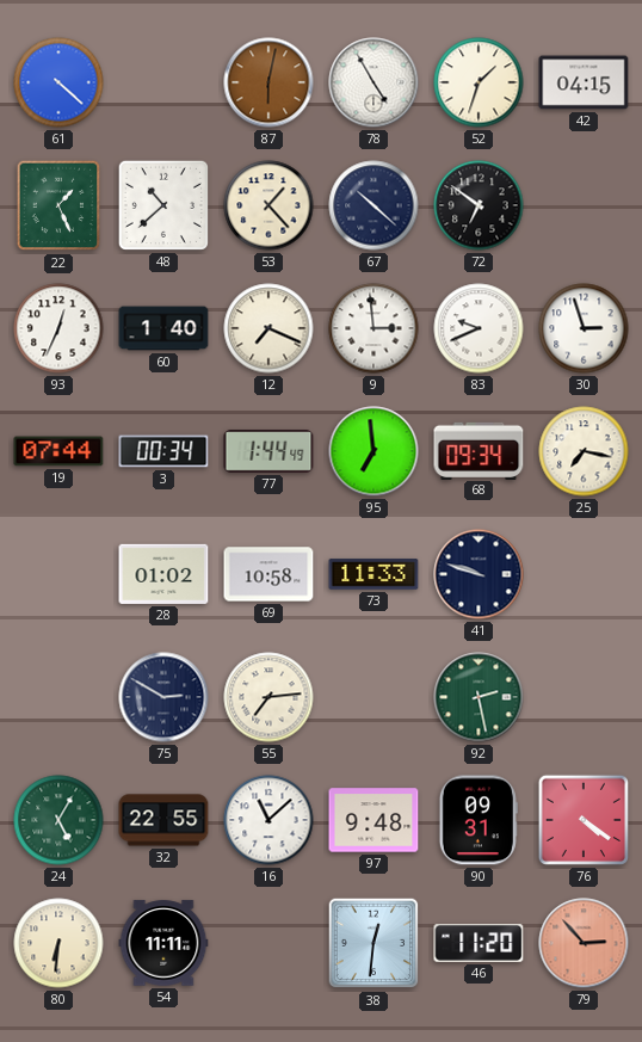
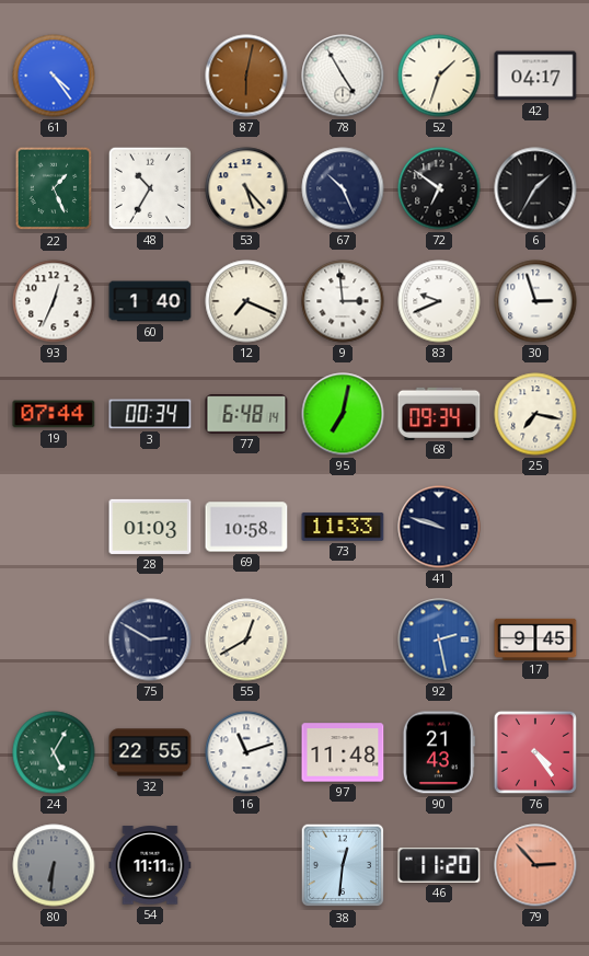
61: 4:22 -> 4:24 (54, 76)
42: 04:15 -> 04:17 (535, 76)
48: 10:38 -> 10:35 (150, 188)
53: 1:23 -> 5:23 (246, 188)
67: 10:22 -> 10:26 (343, 188)
6: none -> 1:35 (535, 188)
77: 1:44 -> 6:48 (246, 415)
95: 6:59 -> 7:02 (343, 414)
28: 01:02 -> 01:03 (150, 527)
55: 7:14 -> 12:40 (246, 640)
92 dial: green -> blue (439, 640)
17: none -> 9:45 (535, 638)
16: 11:08 -> 11:12 (246, 752)
97: 9:48 -> 11:48 (343, 752)
90: 09:31 -> 21:43 (439, 752)
76: 4:21 -> 4:24 (535, 752)
80 dial: cream -> grey (54, 865)
